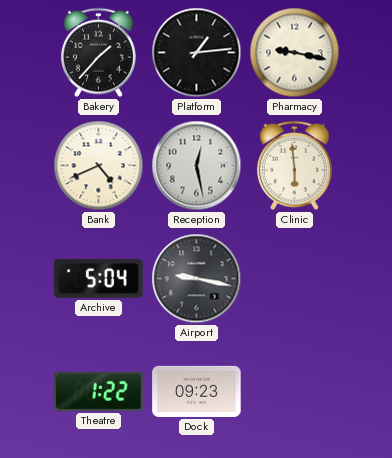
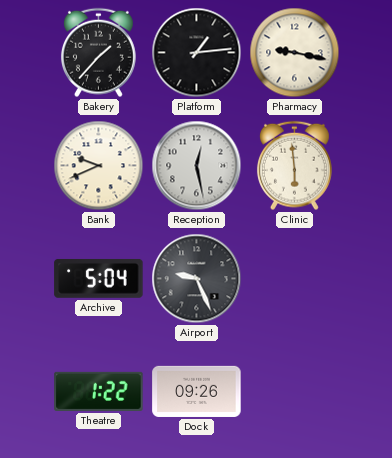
Bank: 4:41 -> 9:41 (99, 166)
Airport: 9:17 -> 9:26 (197, 279)
Dock: 09:23 -> 09:26 (197, 391)
